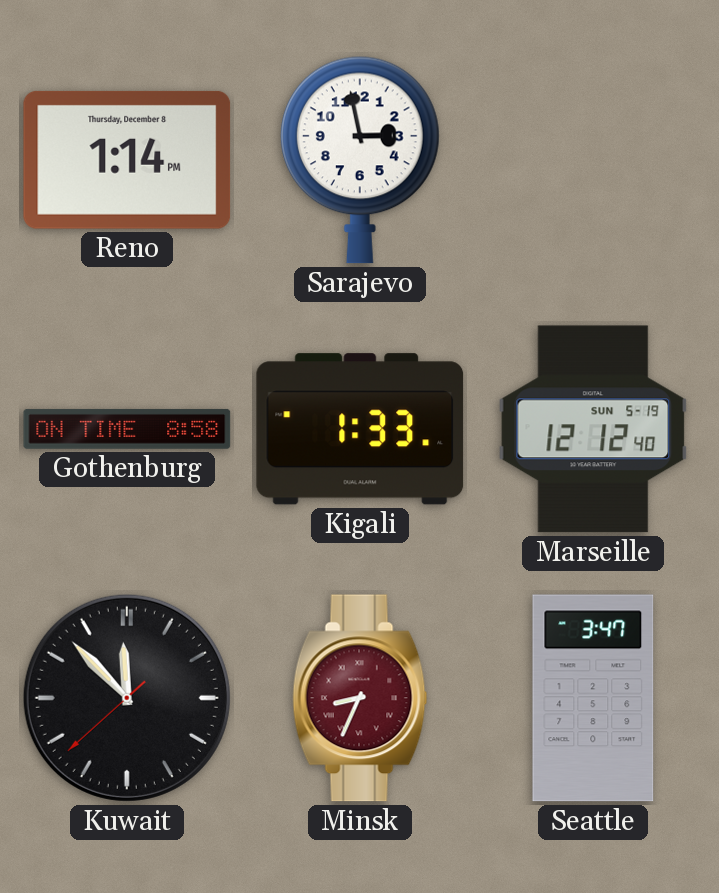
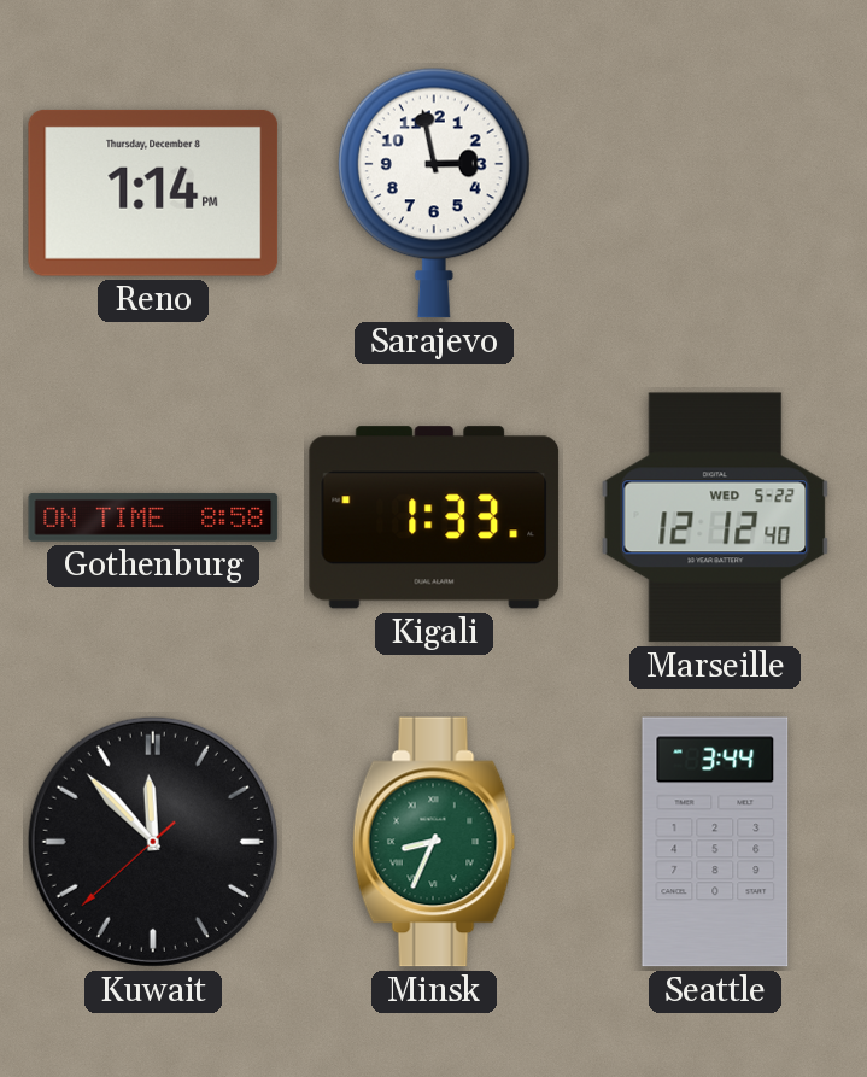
Marseille date: SUN 5-19 -> WED 5-22 (715, 517)
Minsk dial: burgundy -> green (434, 842)
Seattle: 3:47 -> 3:44 (715, 842)
